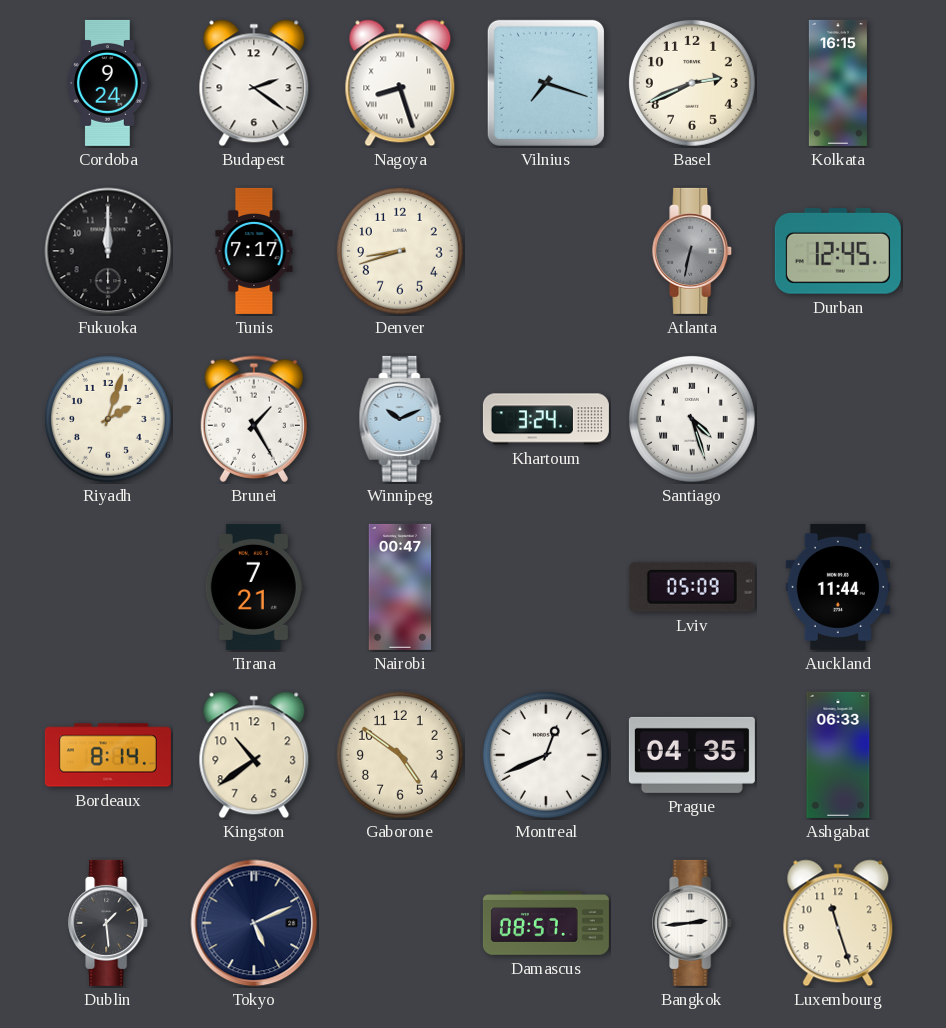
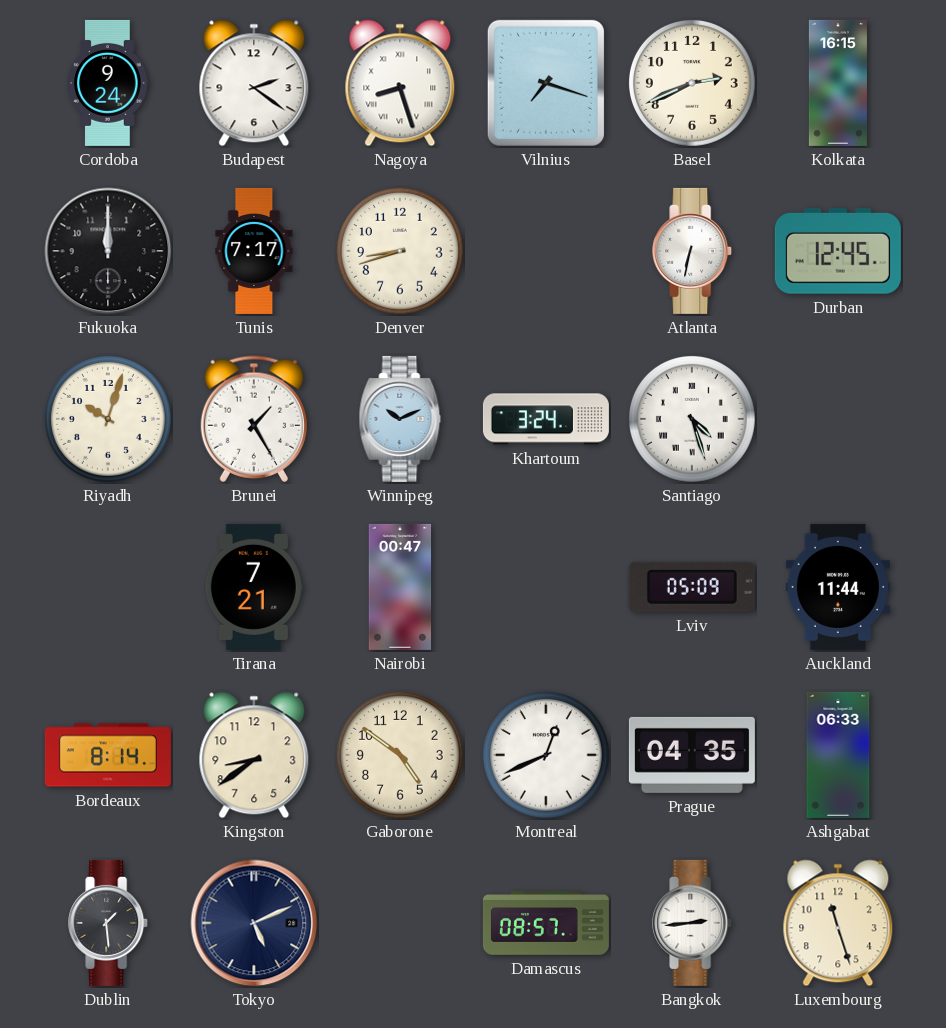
Atlanta dial: grey -> white (693, 251)
Riyadh: 2:03 -> 10:03 (108, 419)
Kingston: 10:39 -> 8:39 (254, 755)
